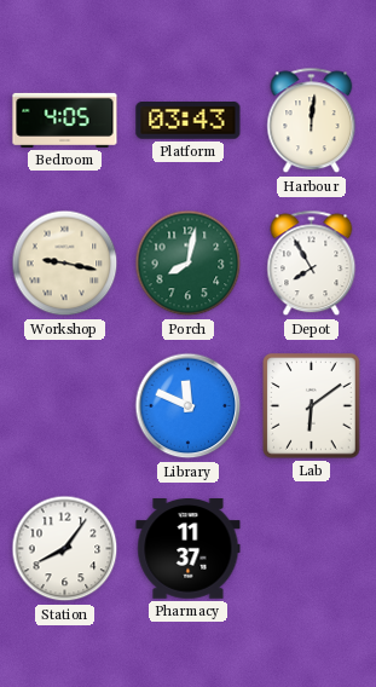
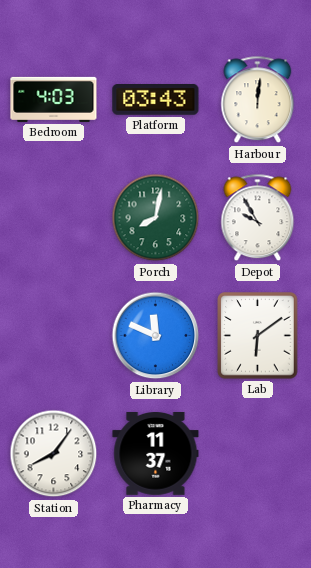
Bedroom: 4:05 -> 4:03 (54, 99)
Workshop: 9:17 -> none (65, 264)
Depot: 7:55 -> 9:55 (258, 218)
